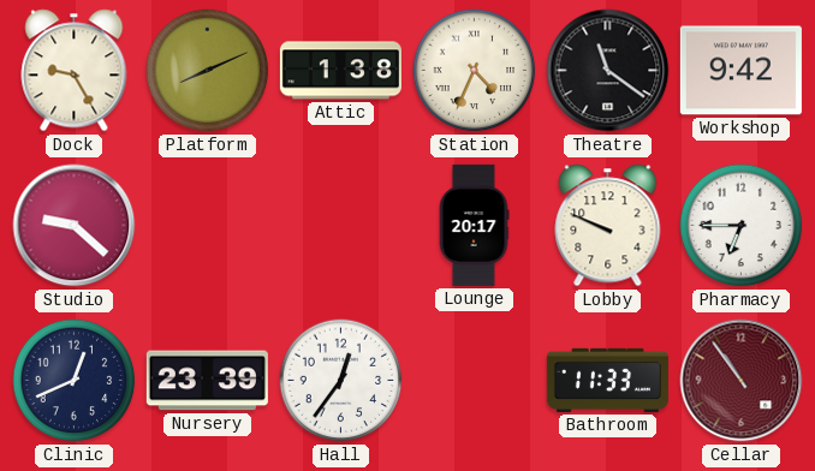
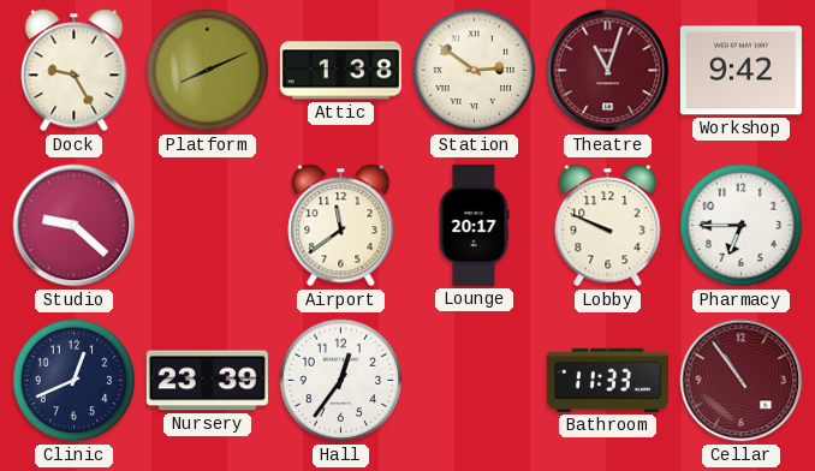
Station: 4:34 -> 2:51 (475, 71)
Theatre: 11:21 -> 11:03 (608, 71)
Theatre dial: black -> burgundy (608, 71)
Airport: none -> 11:39 (341, 226)
